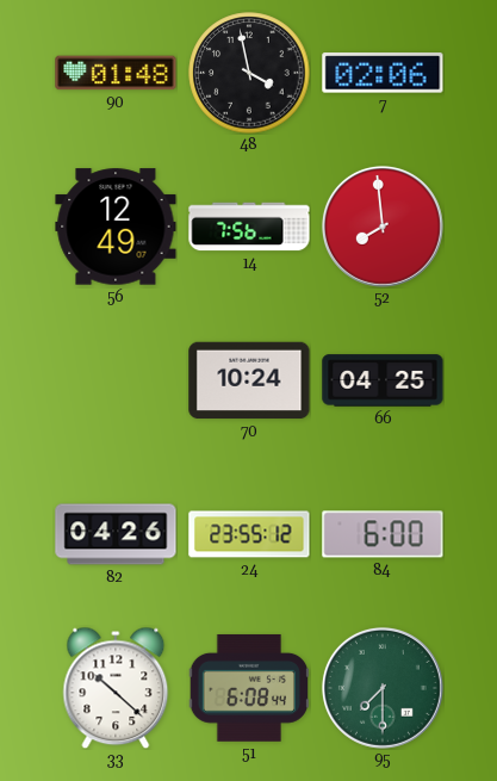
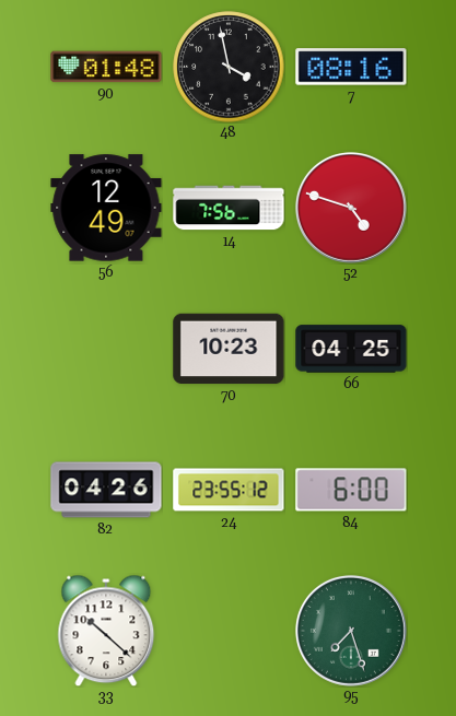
7: 02:06 -> 08:16 (351, 67)
52: 7:59 -> 4:48 (351, 208)
70: 10:24 -> 10:23 (229, 349)
51: 6:08 -> none (248, 688)
95: 7:30 -> 7:27 (351, 631)
